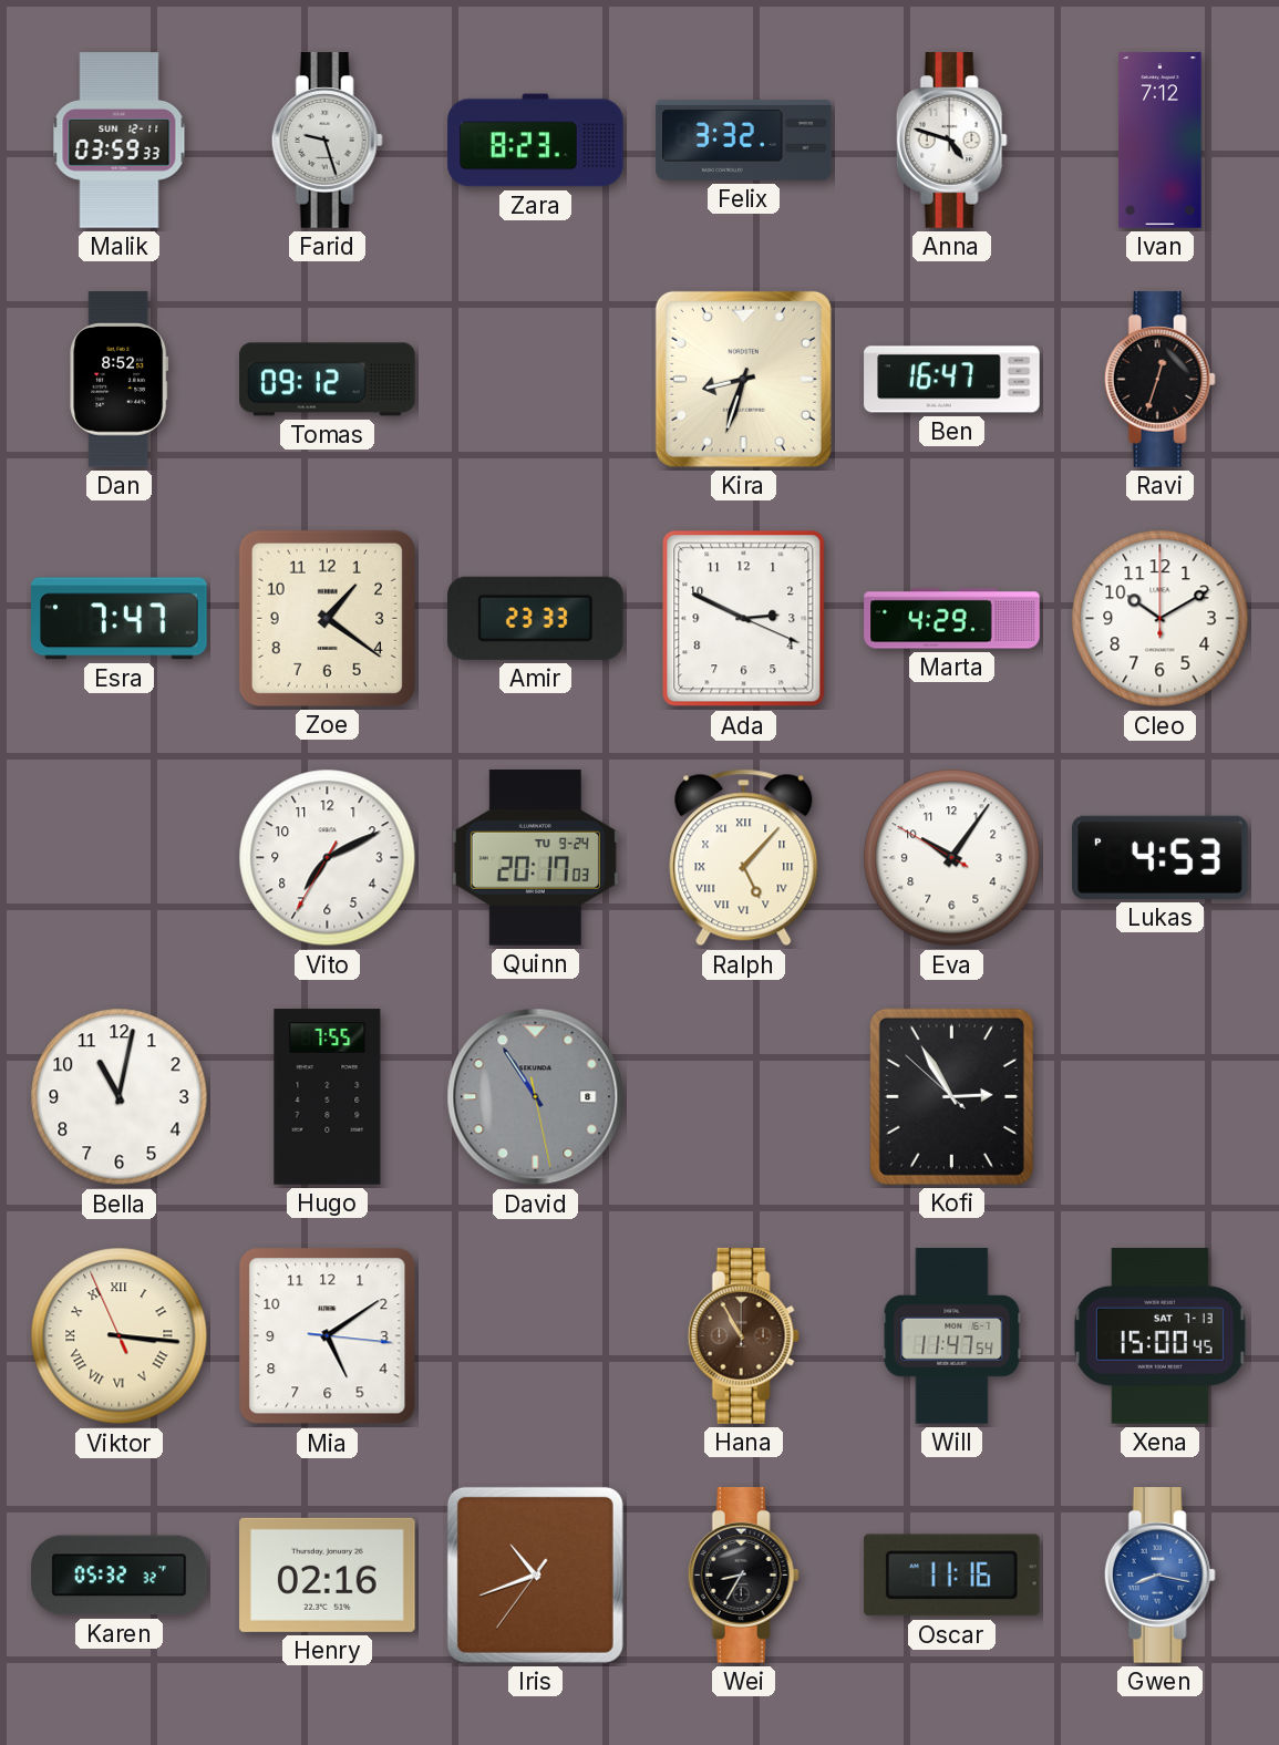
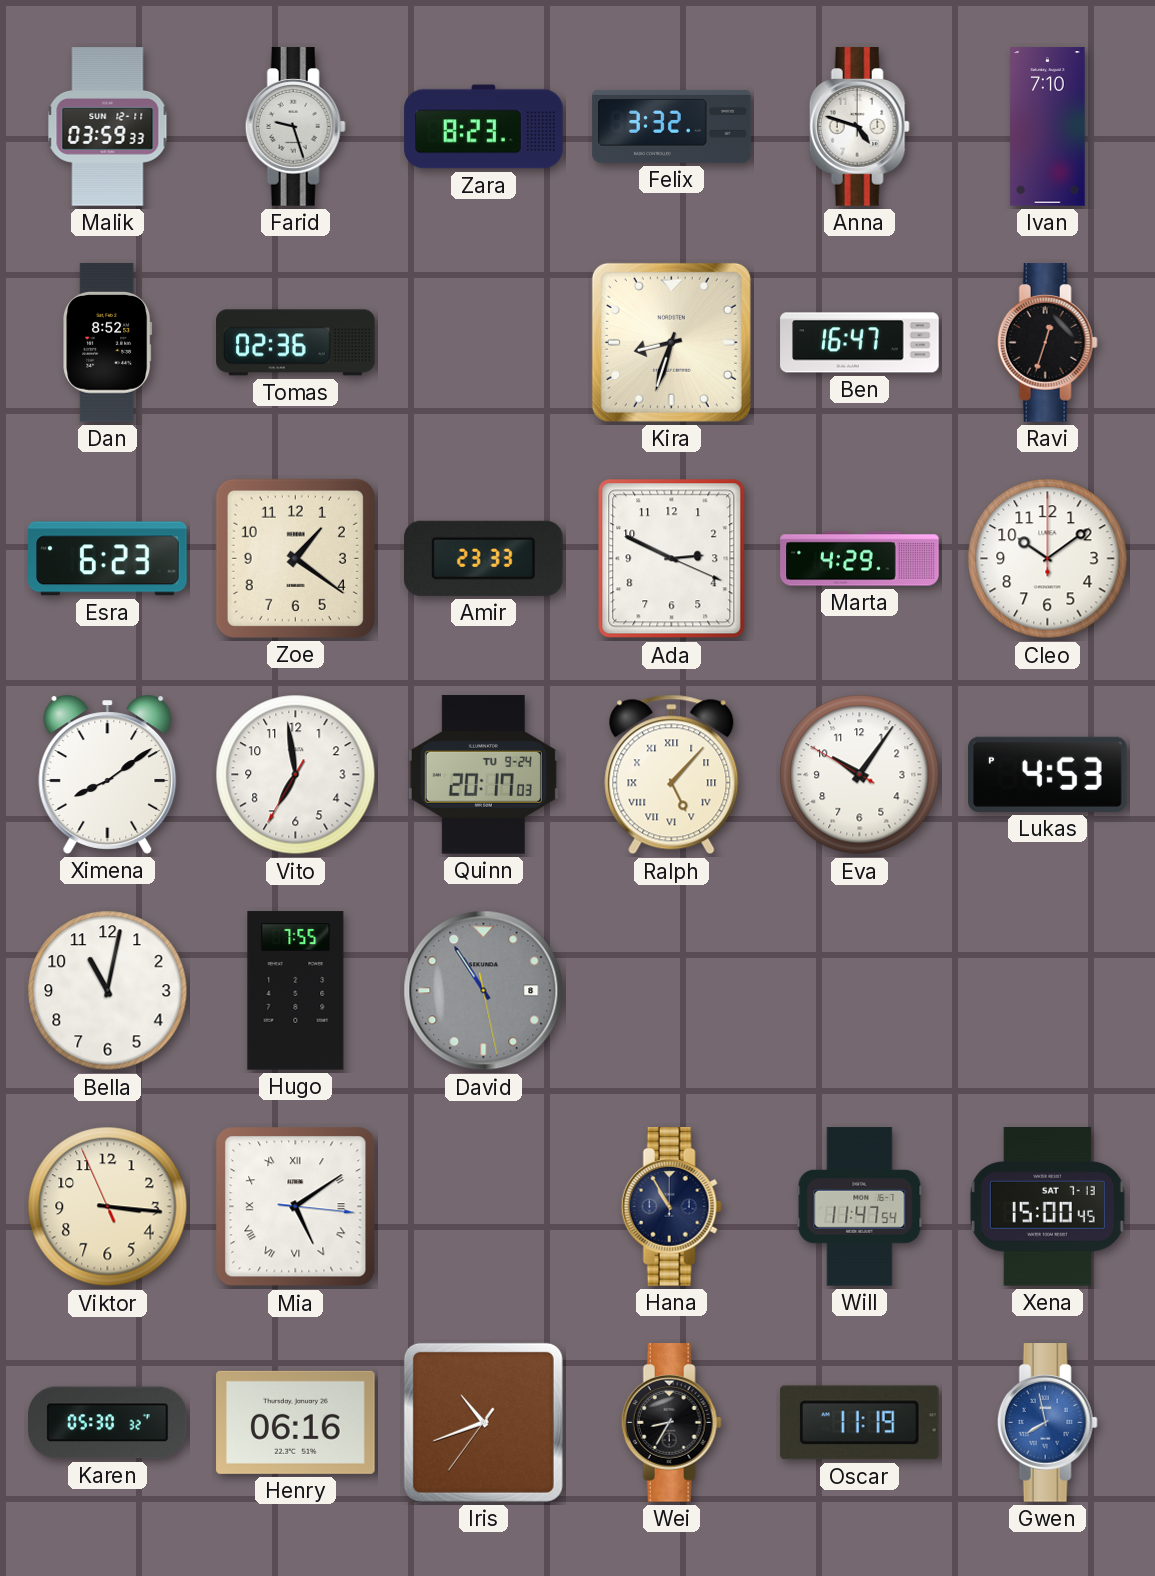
Ivan: 7:12 -> 7:10 (1048, 127)
Tomas: 09:12 -> 02:36 (296, 343)
Esra: 7:47 -> 6:23 (108, 559)
Cleo: 10:10 -> 10:09 (1048, 559)
Ximena: none -> 8:09 (108, 774)
Vito: 7:10 -> 6:58 (296, 775)
Kofi: 2:54 -> none (951, 1096)
Viktor numerals: Roman -> Arabic (108, 1207)
Mia numerals: Arabic -> Roman (296, 1207)
Hana dial: brown -> navy (671, 1207)
Karen: 05:32 -> 05:30 (108, 1423)
Henry: 02:16 -> 06:16 (296, 1422)
Oscar: 11:16 -> 11:19 (859, 1423)
Gwen: 8:17 -> 7:58 (1047, 1423)
